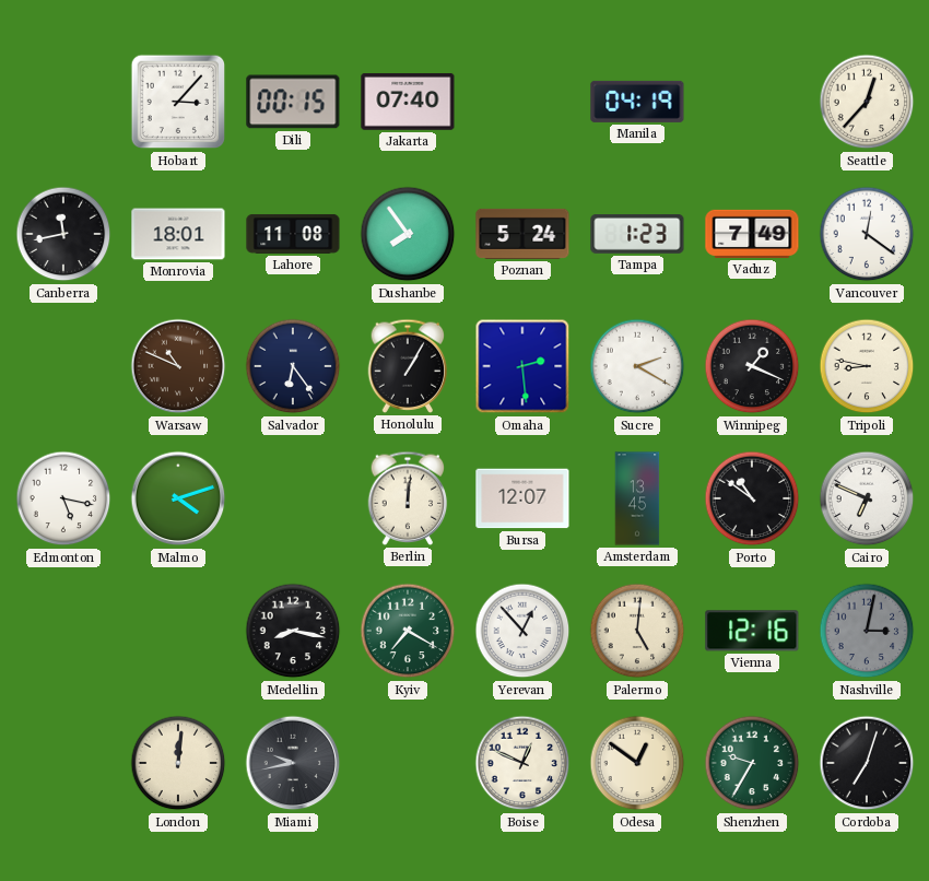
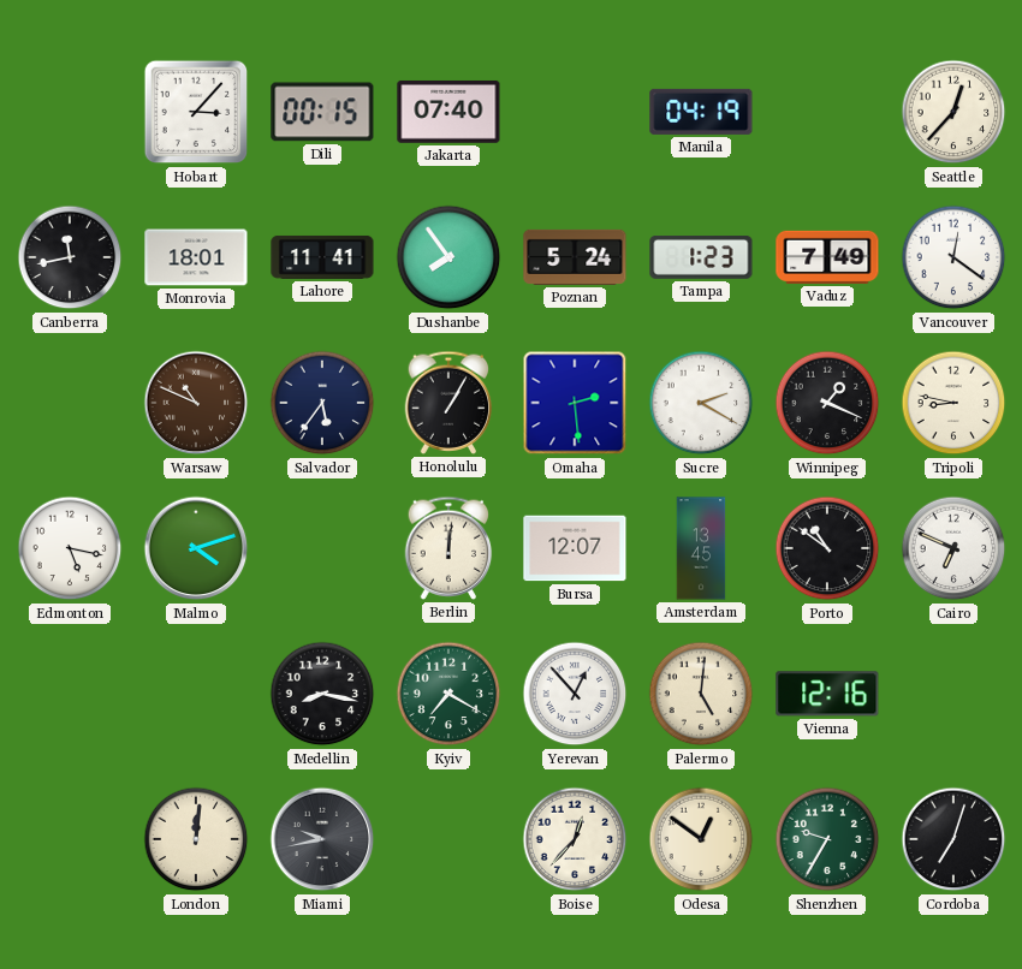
Lahore: 11:08 -> 11:41 (322, 257)
Salvador: 6:24 -> 5:36 (322, 403)
Nashville: 3:02 -> none (867, 631)
Boise: 12:49 -> 12:37 (575, 839)
